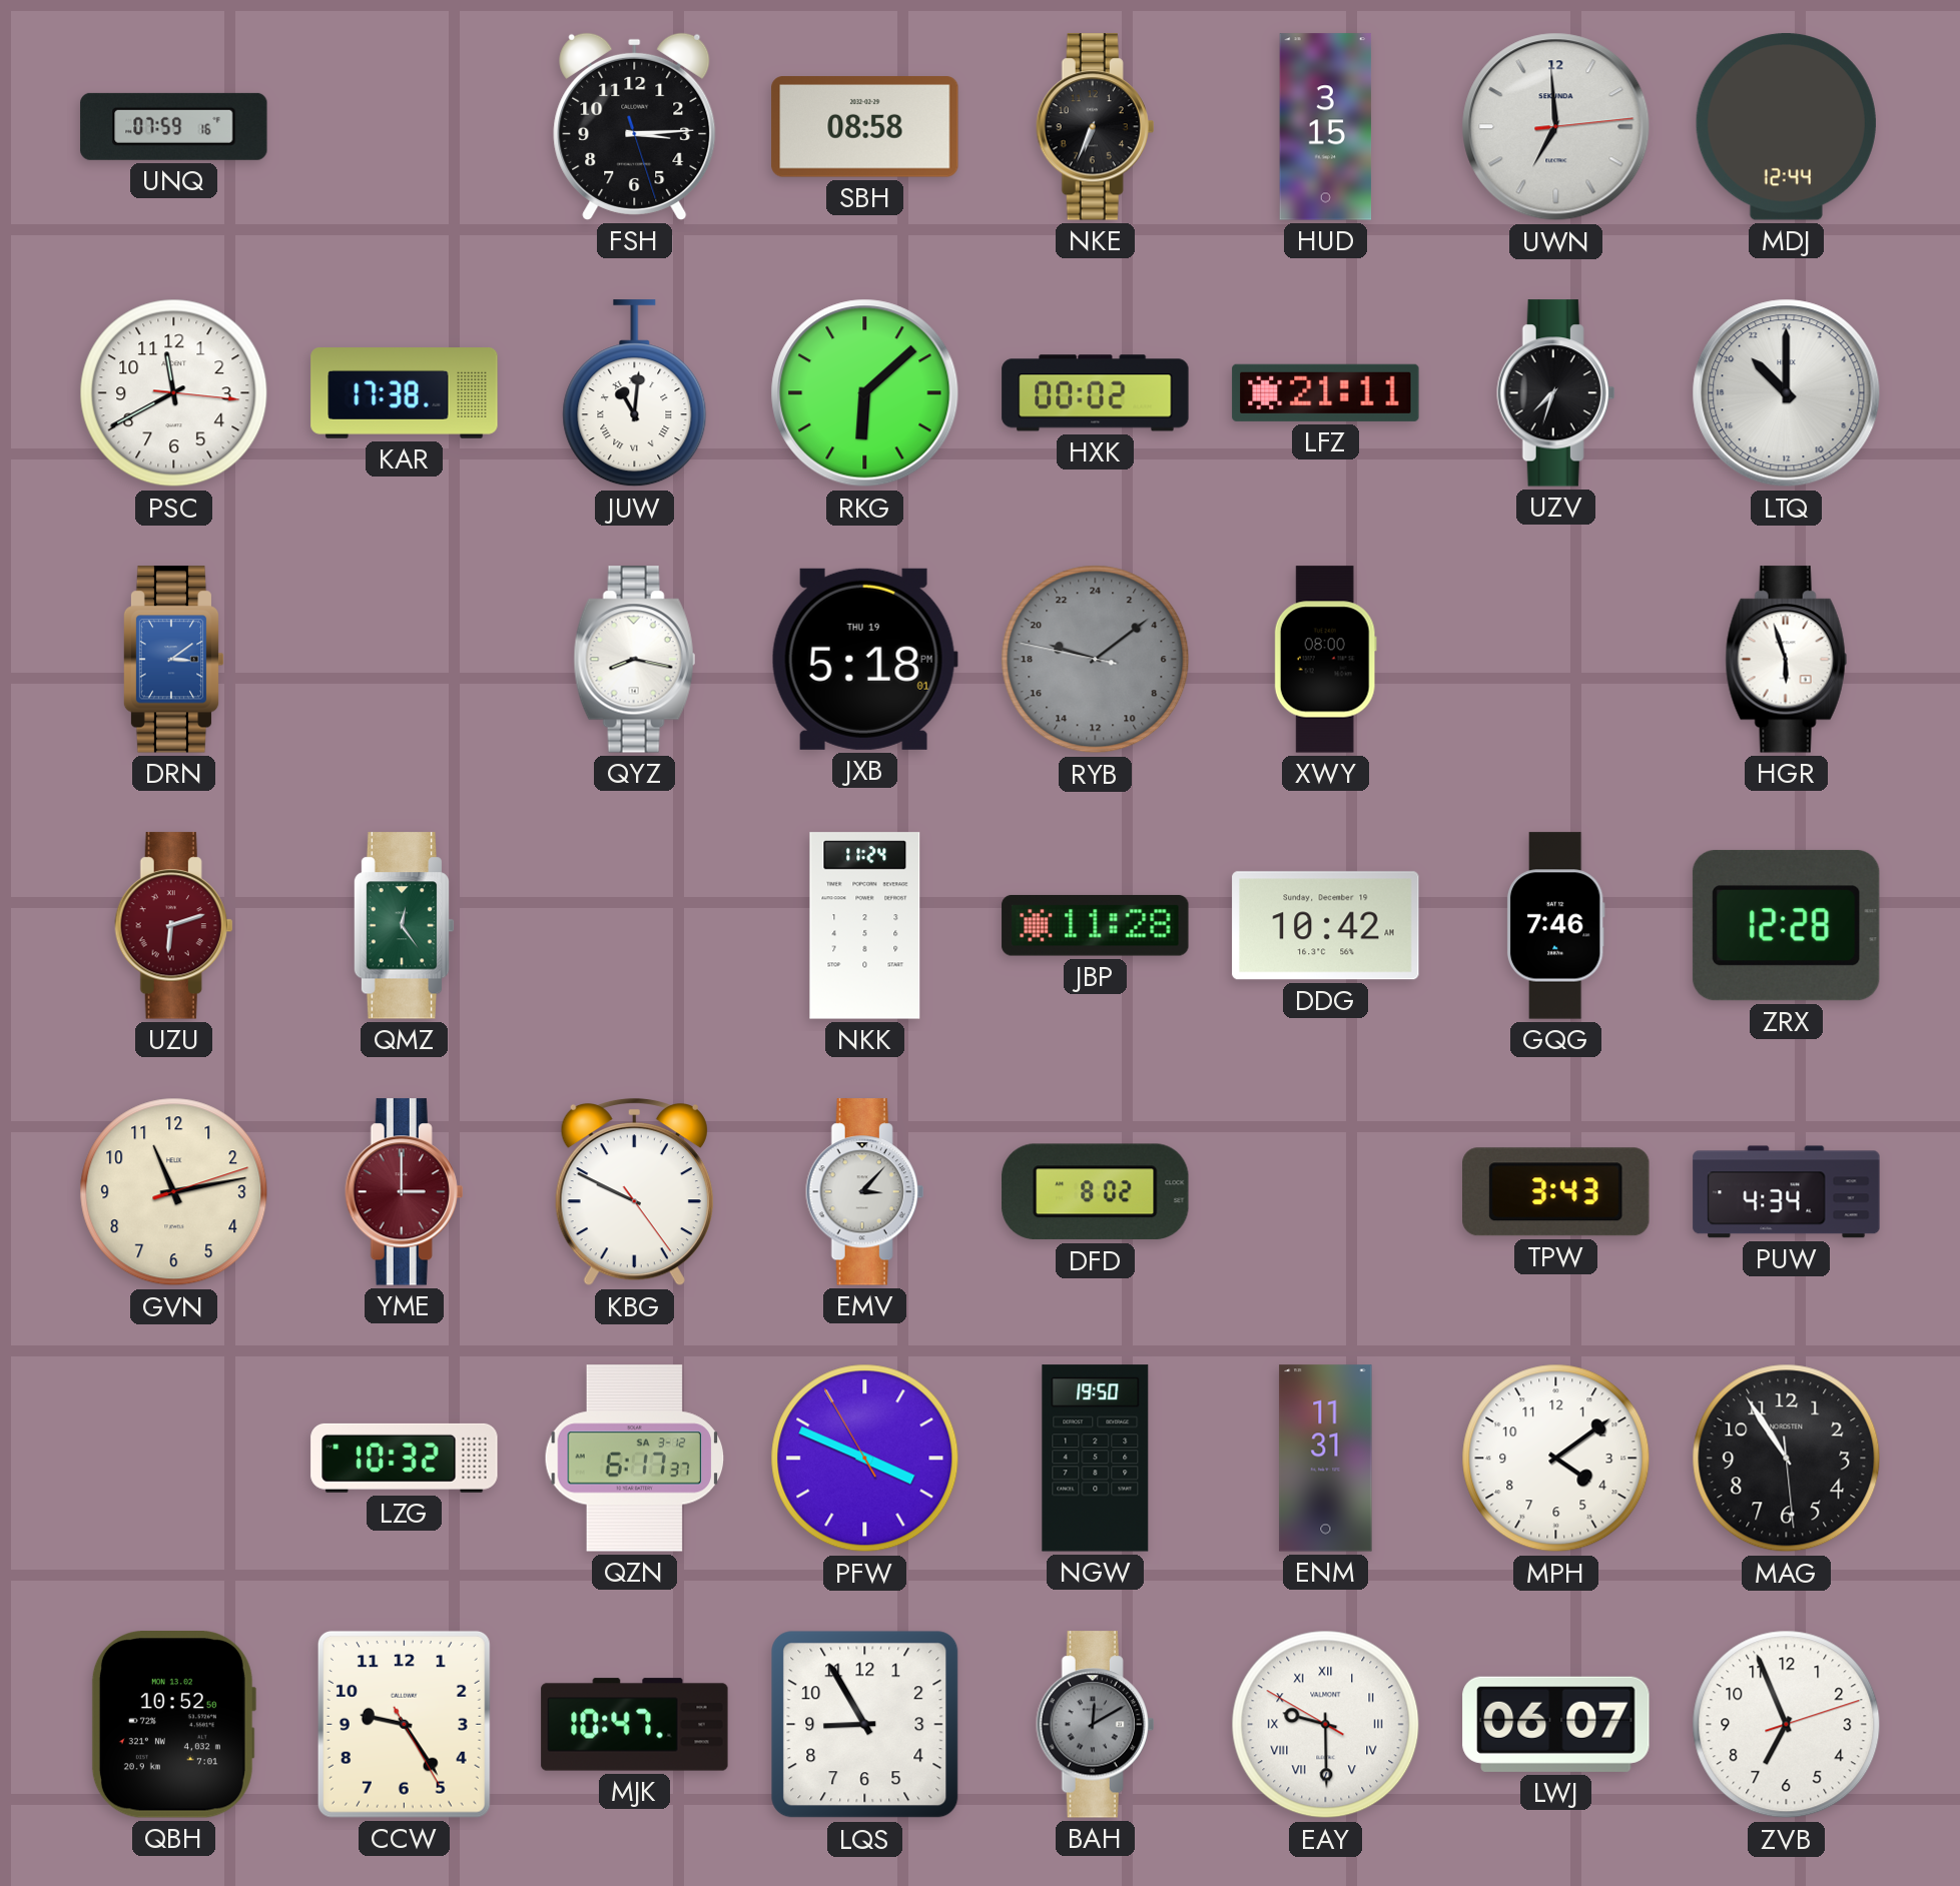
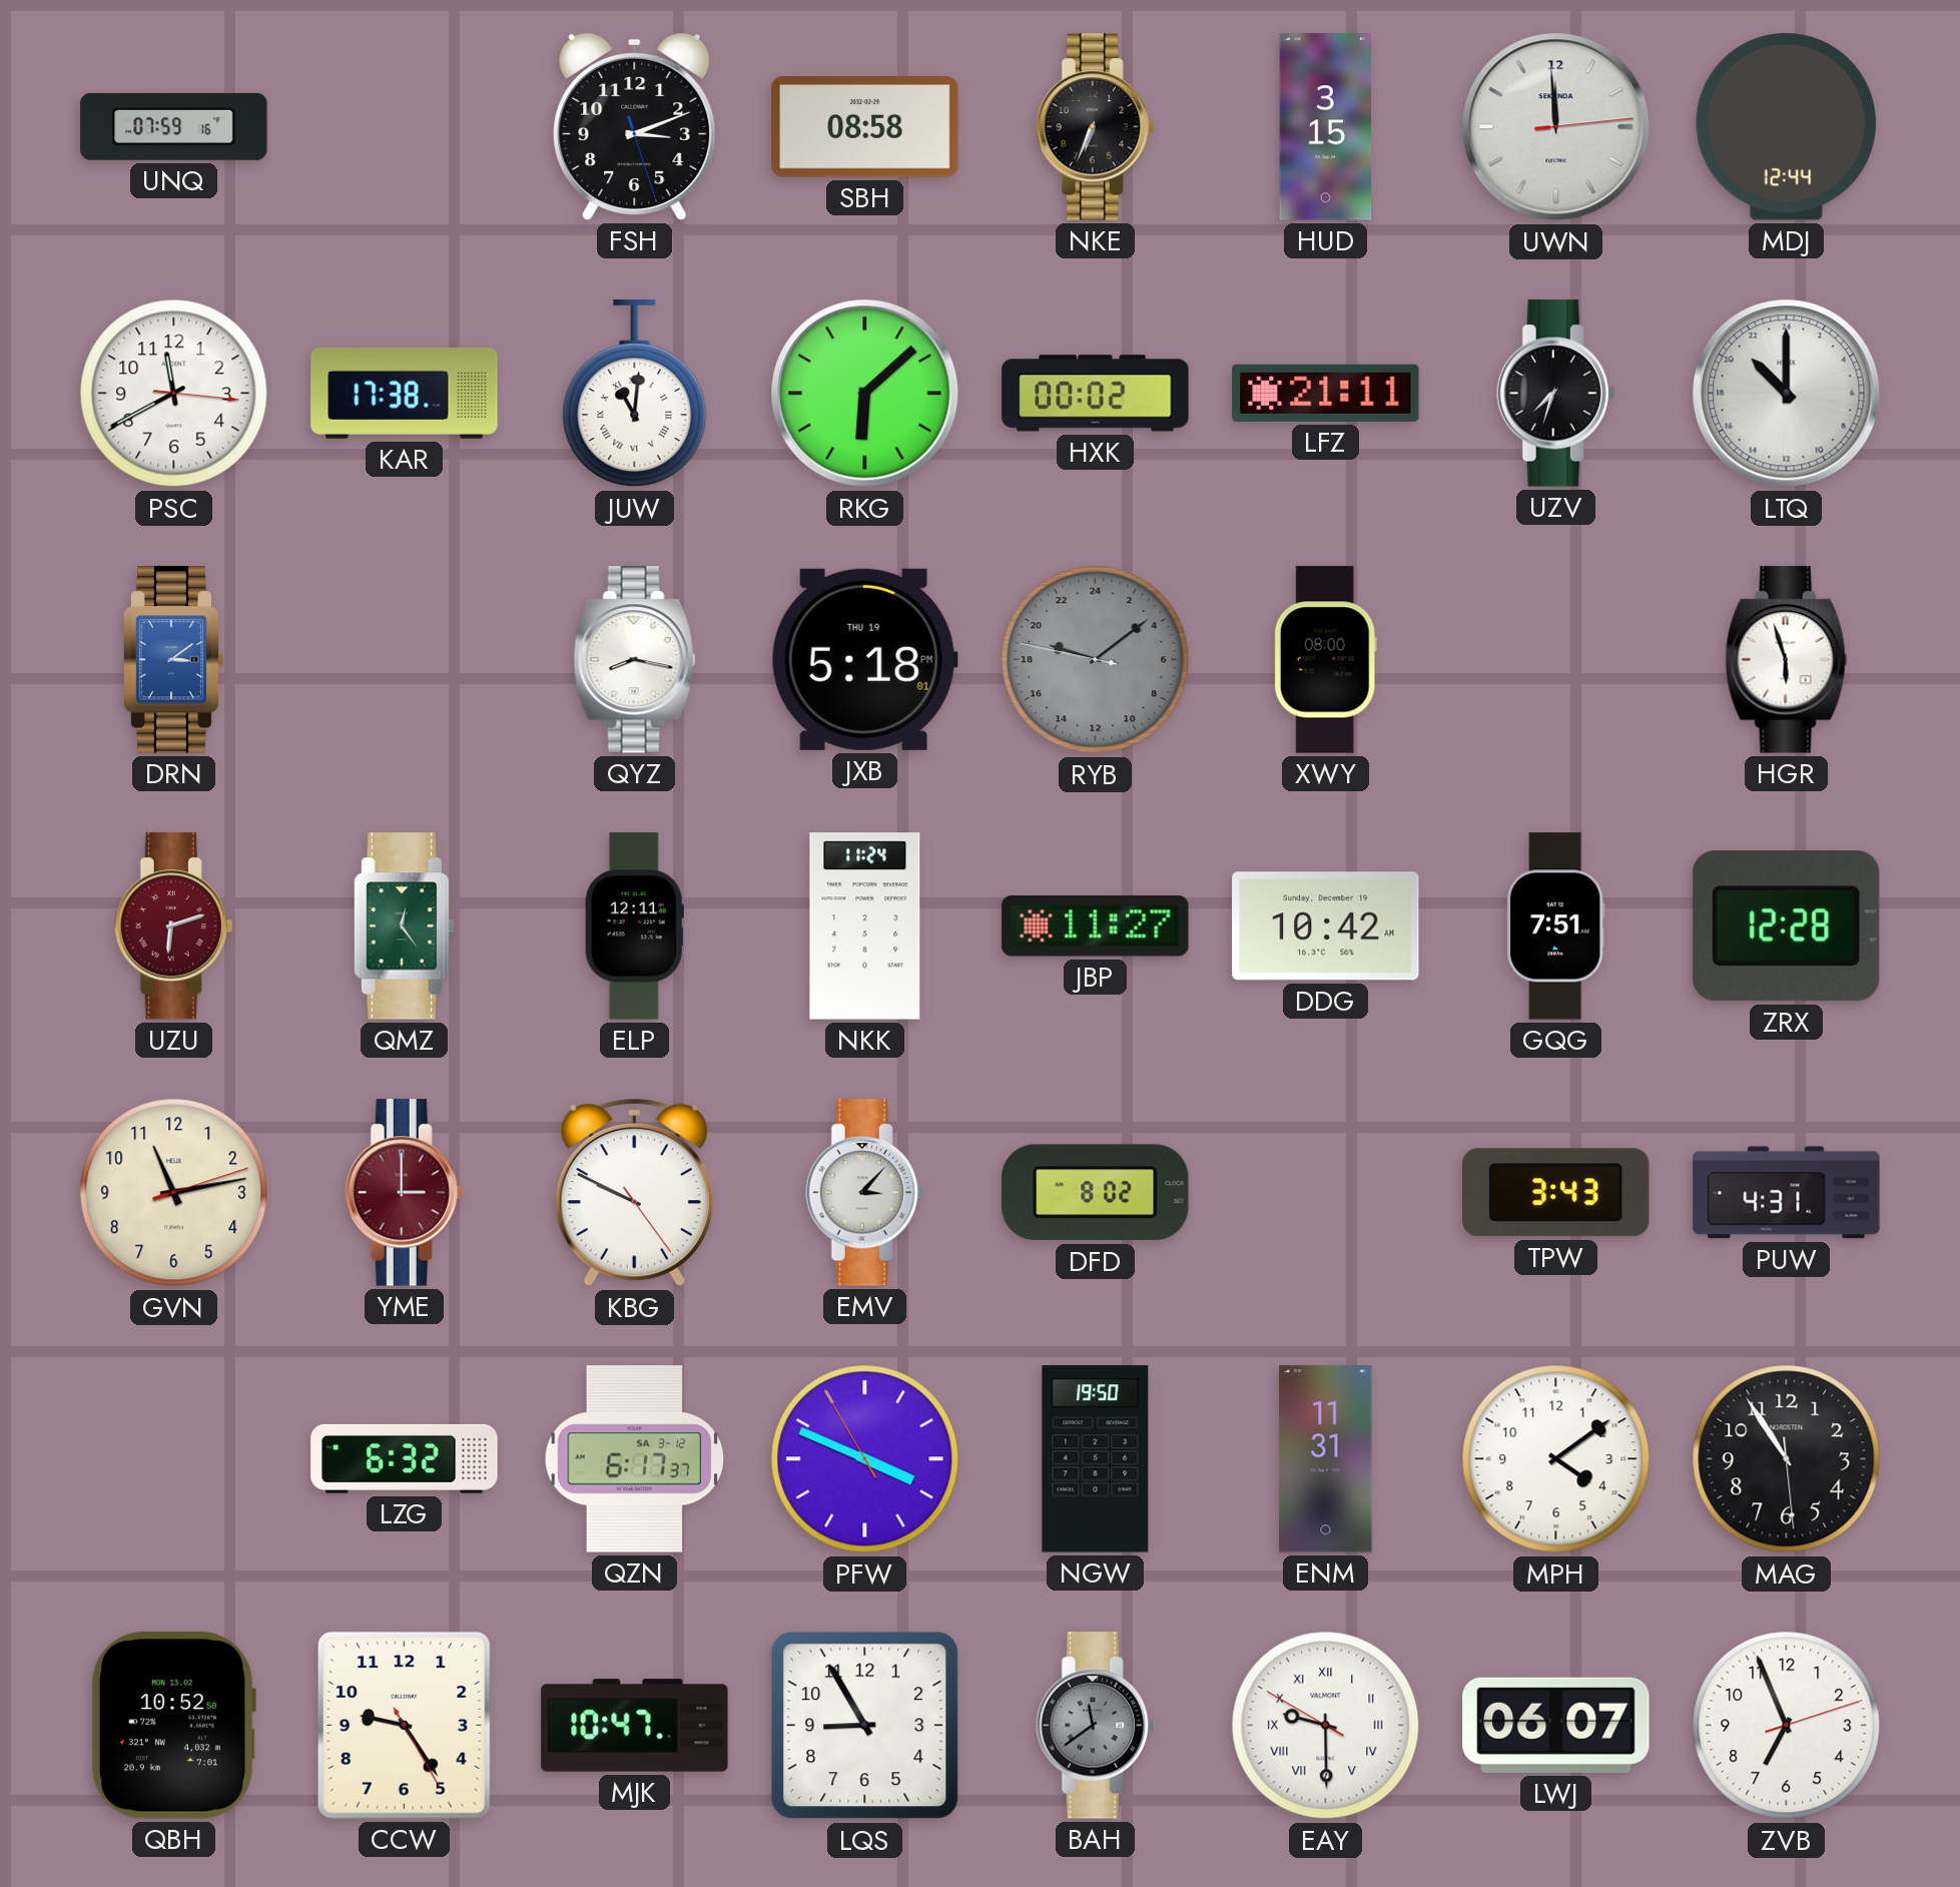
FSH: 3:14 -> 3:11 (635, 126)
UWN: 6:59 -> 11:59 (1556, 127)
ELP: none -> 12:11 (634, 926)
JBP: 11:28 -> 11:27 (1096, 926)
GQG: 7:46 -> 7:51 (1555, 926)
PUW: 4:34 -> 4:31 (1787, 1193)
LZG: 10:32 -> 6:32 (405, 1458)
BAH: 12:10 -> 11:39 (1096, 1726)
